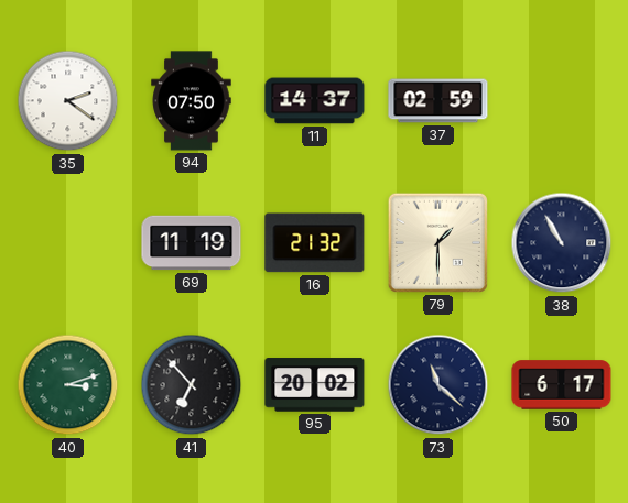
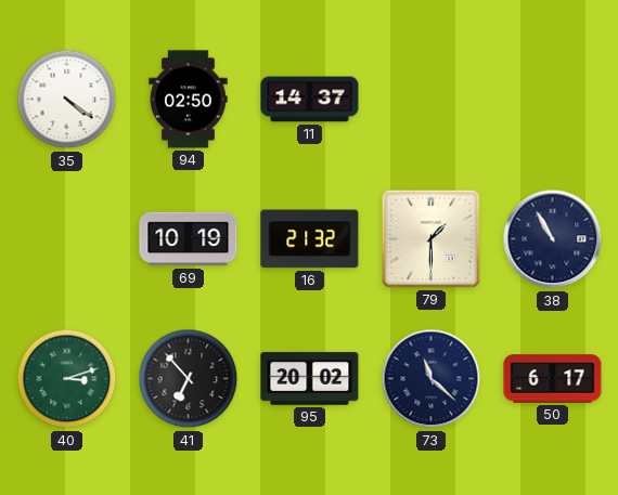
35: 2:21 -> 4:21 (67, 100)
94: 07:50 -> 02:50 (189, 100)
37: 02:59 -> none (438, 101)
69: 11:19 -> 10:19 (189, 239)
